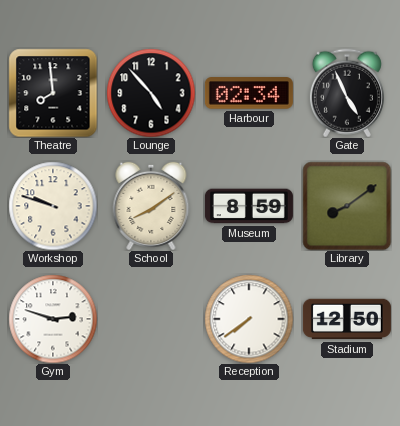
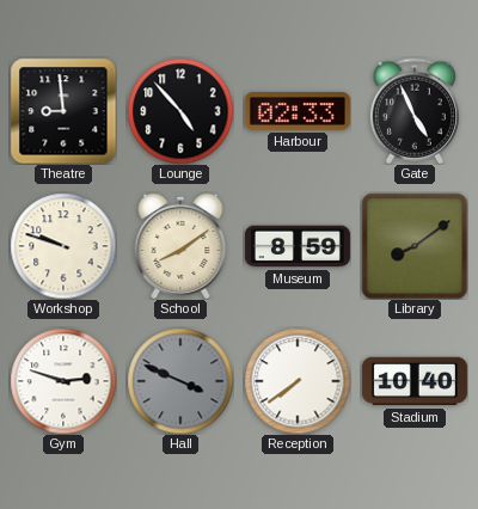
Theatre: 7:59 -> 8:59 (63, 111)
Harbour: 02:34 -> 02:33 (298, 111)
Hall: none -> 3:49 (180, 381)
Stadium: 12:50 -> 10:40 (415, 381)
